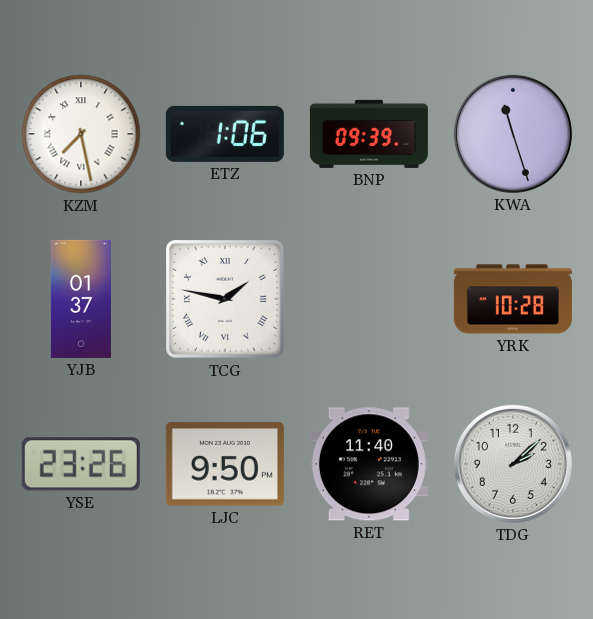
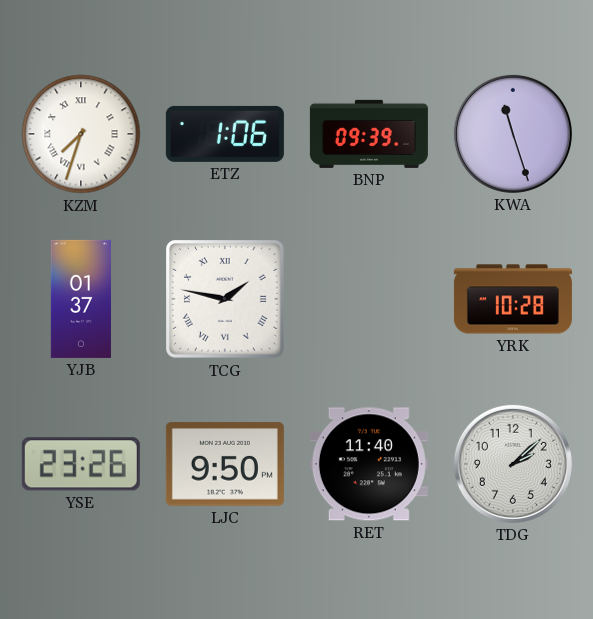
KZM: 7:28 -> 7:33 (81, 134)
